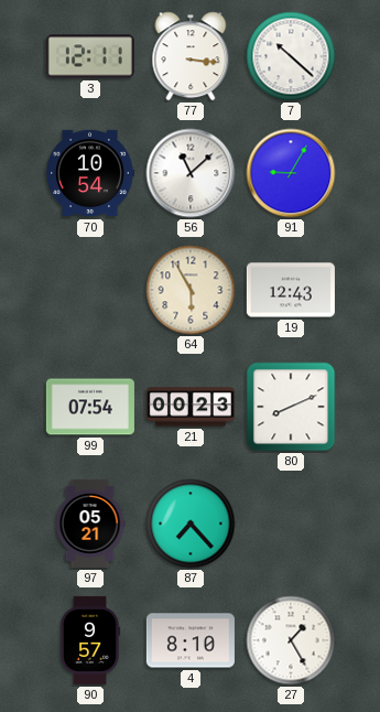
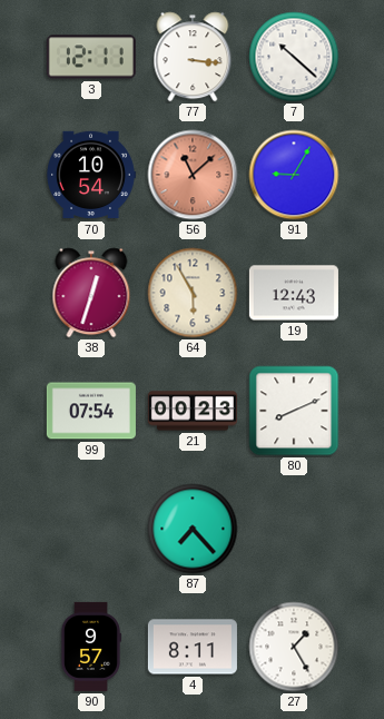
56 dial: white -> salmon (193, 175)
38: none -> 12:33 (91, 293)
97: 05:21 -> none (90, 524)
4: 8:10 -> 8:11 (193, 647)
